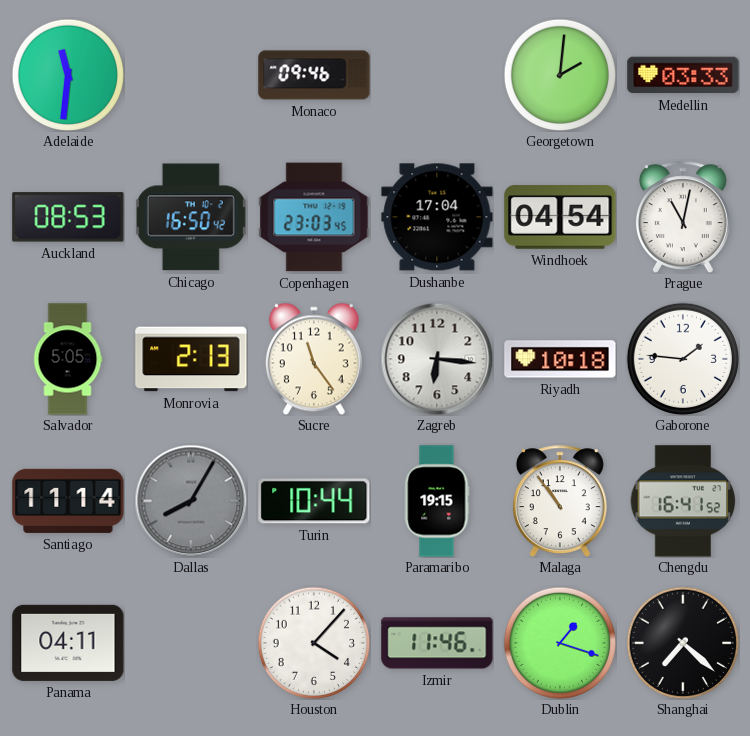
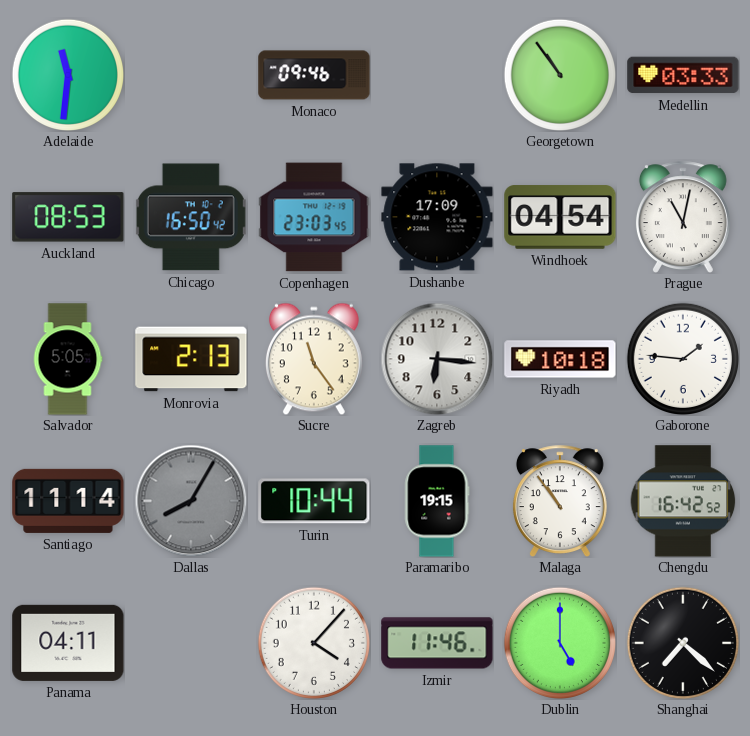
Georgetown: 2:01 -> 10:54 (559, 74)
Dushanbe: 17:04 -> 17:09 (437, 217)
Chengdu: 16:41 -> 16:42 (683, 501)
Dublin: 1:18 -> 5:00 (559, 642)
